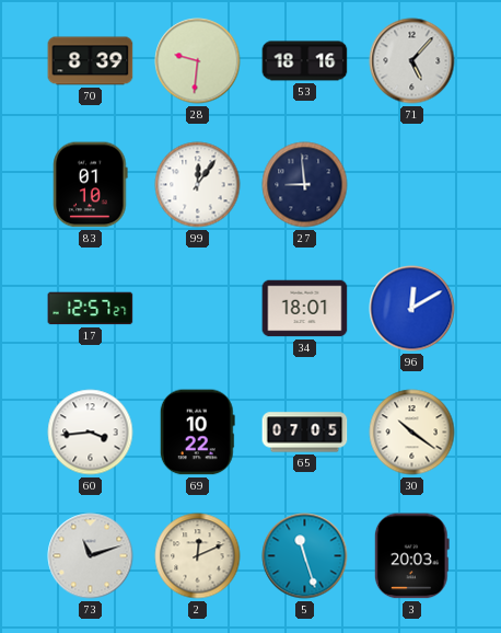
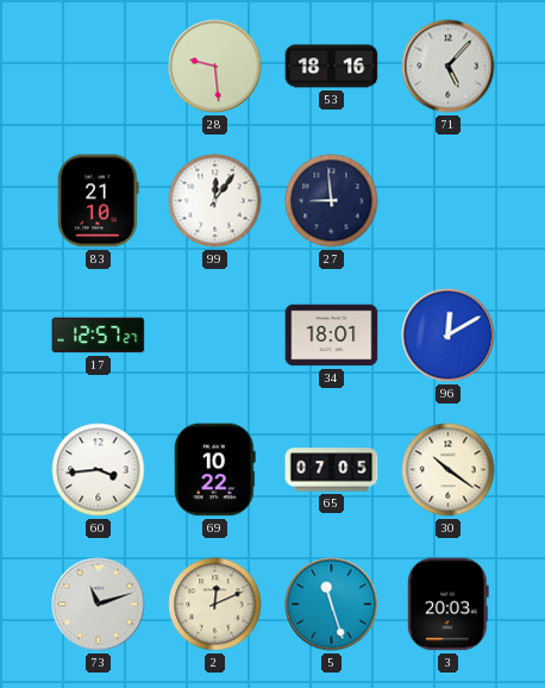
70: 8:39 -> none (91, 61)
28: 9:31 -> 9:29 (215, 67)
83: 01:10 -> 21:10 (99, 201)
